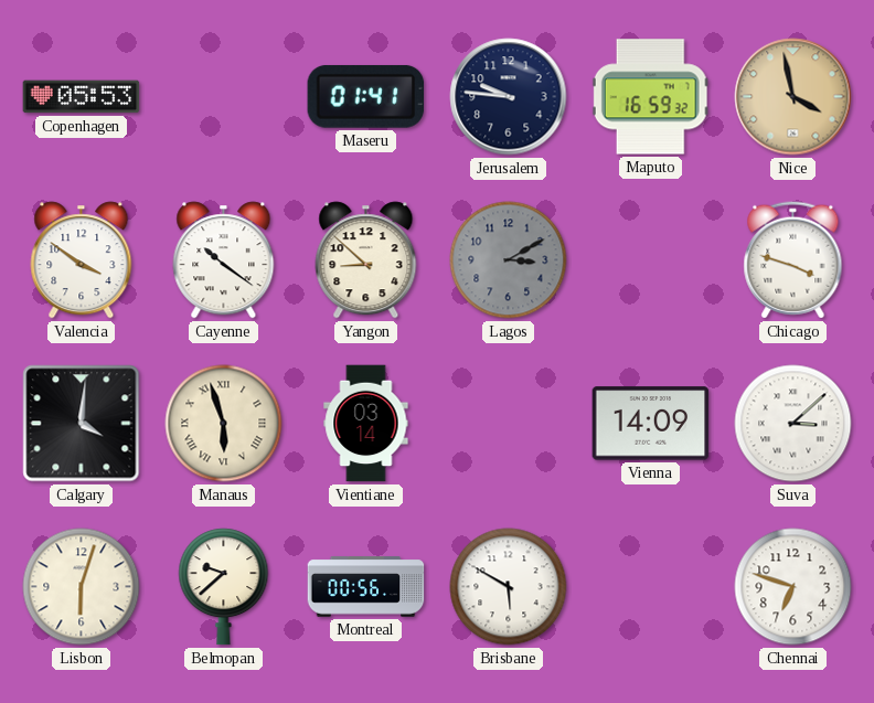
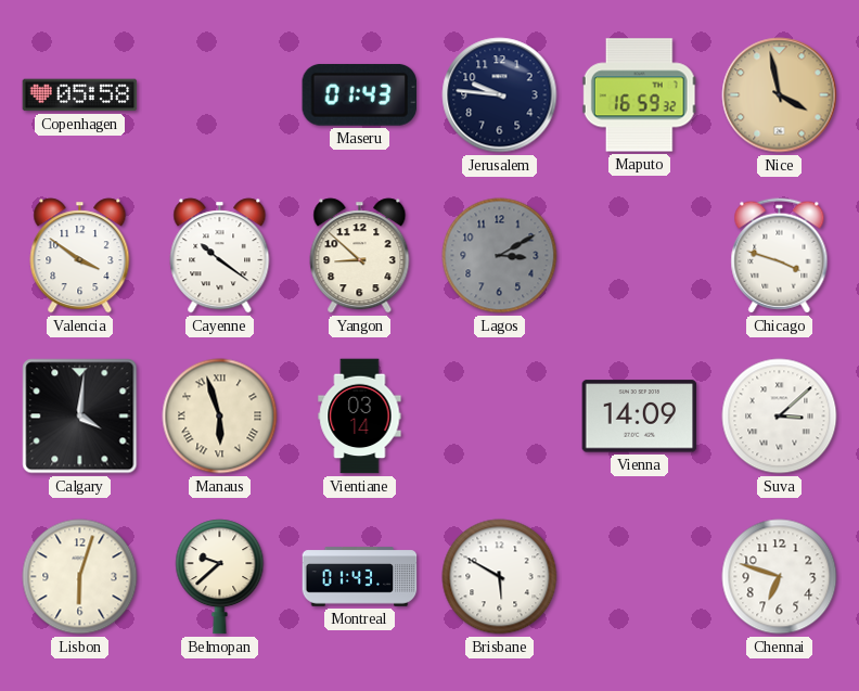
Copenhagen: 05:53 -> 05:58 (80, 95)
Maseru: 01:41 -> 01:43 (360, 94)
Montreal: 00:56 -> 01:43 (360, 577)
